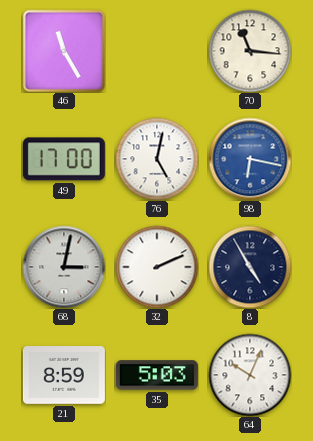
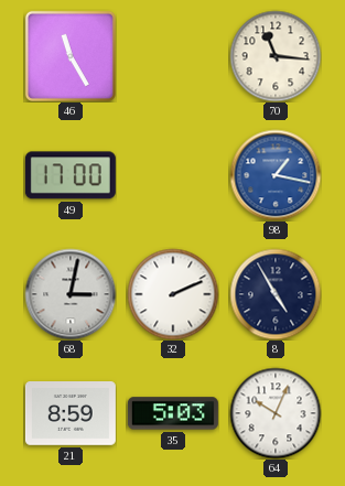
76: 5:02 -> none (157, 159)
98: 6:17 -> 1:17 (276, 175)
